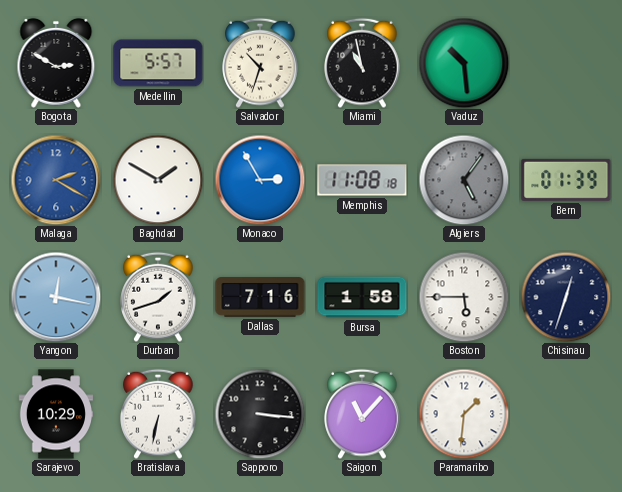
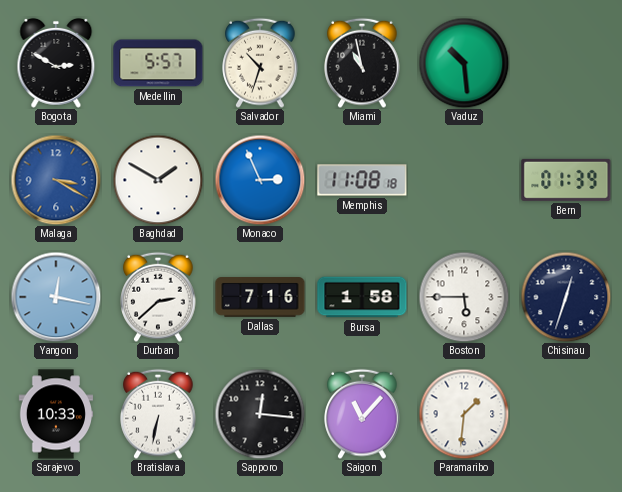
Malaga: 2:20 -> 3:20 (56, 180)
Monaco: 2:55 -> 2:56 (260, 180)
Algiers: 5:06 -> none (464, 180)
Durban: 1:42 -> 2:38 (158, 297)
Sarajevo: 10:29 -> 10:33 (55, 414)
Sapporo: 3:16 -> 12:16 (260, 414)
